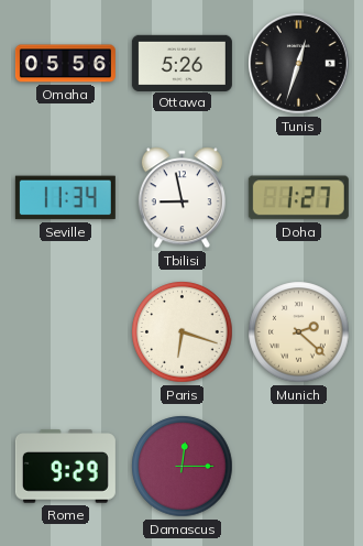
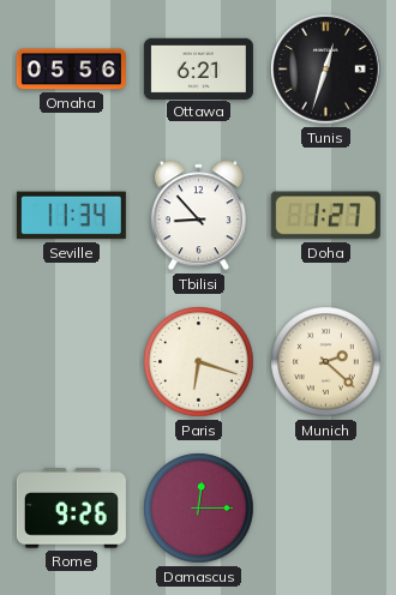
Ottawa: 5:26 -> 6:21 (198, 68)
Tbilisi: 8:58 -> 8:53 (198, 216)
Rome: 9:29 -> 9:26 (71, 509)
